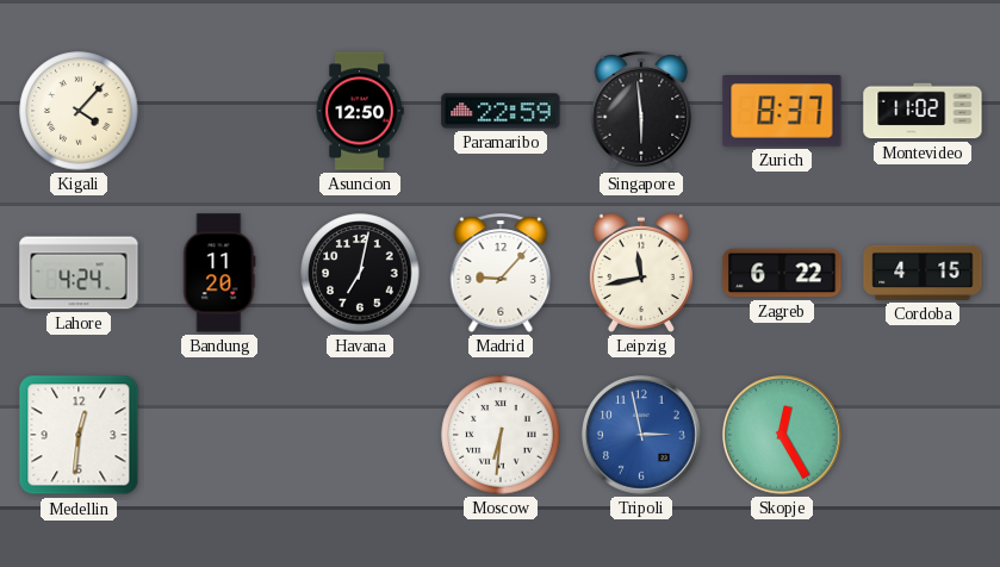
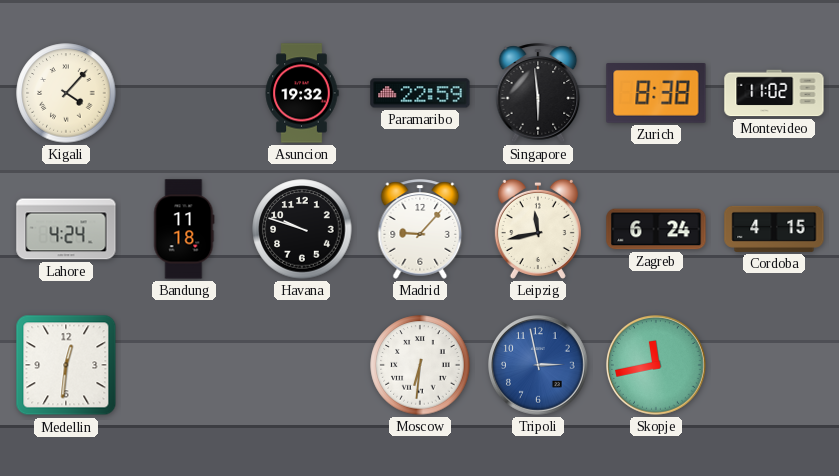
Asuncion: 12:50 -> 19:32 (302, 93)
Zurich: 8:37 -> 8:38 (656, 94)
Bandung: 11:20 -> 11:18 (184, 229)
Havana: 7:02 -> 9:48 (302, 229)
Zagreb: 6:22 -> 6:24 (656, 229)
Skopje: 12:25 -> 11:43 (657, 366)
